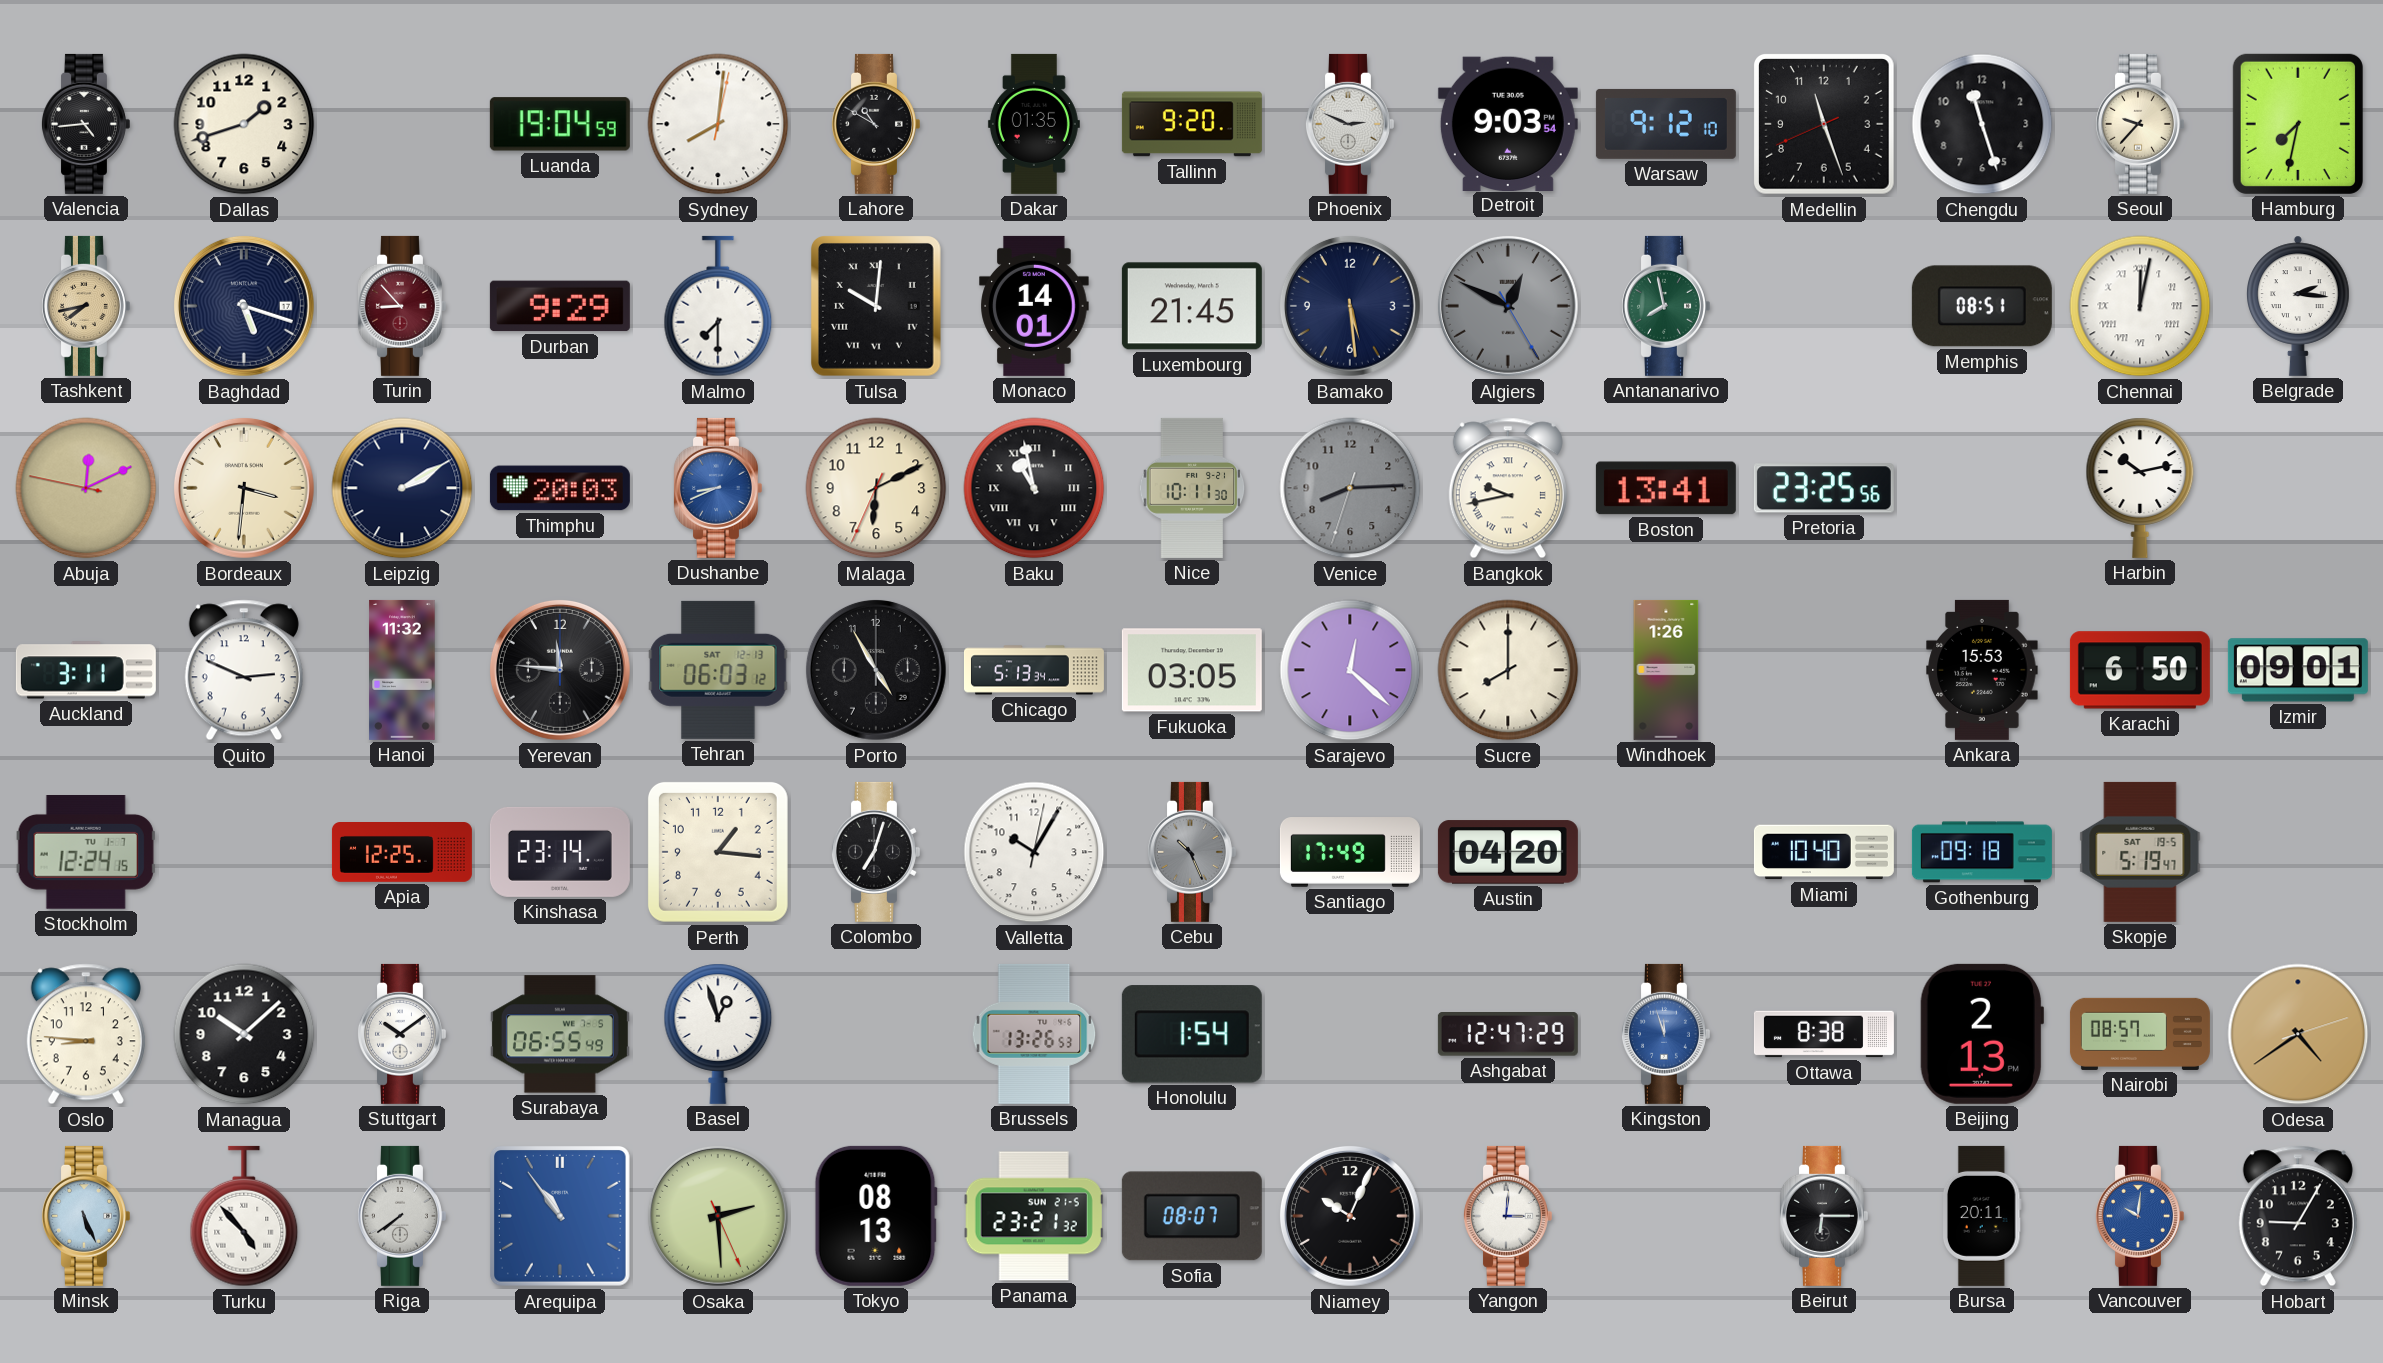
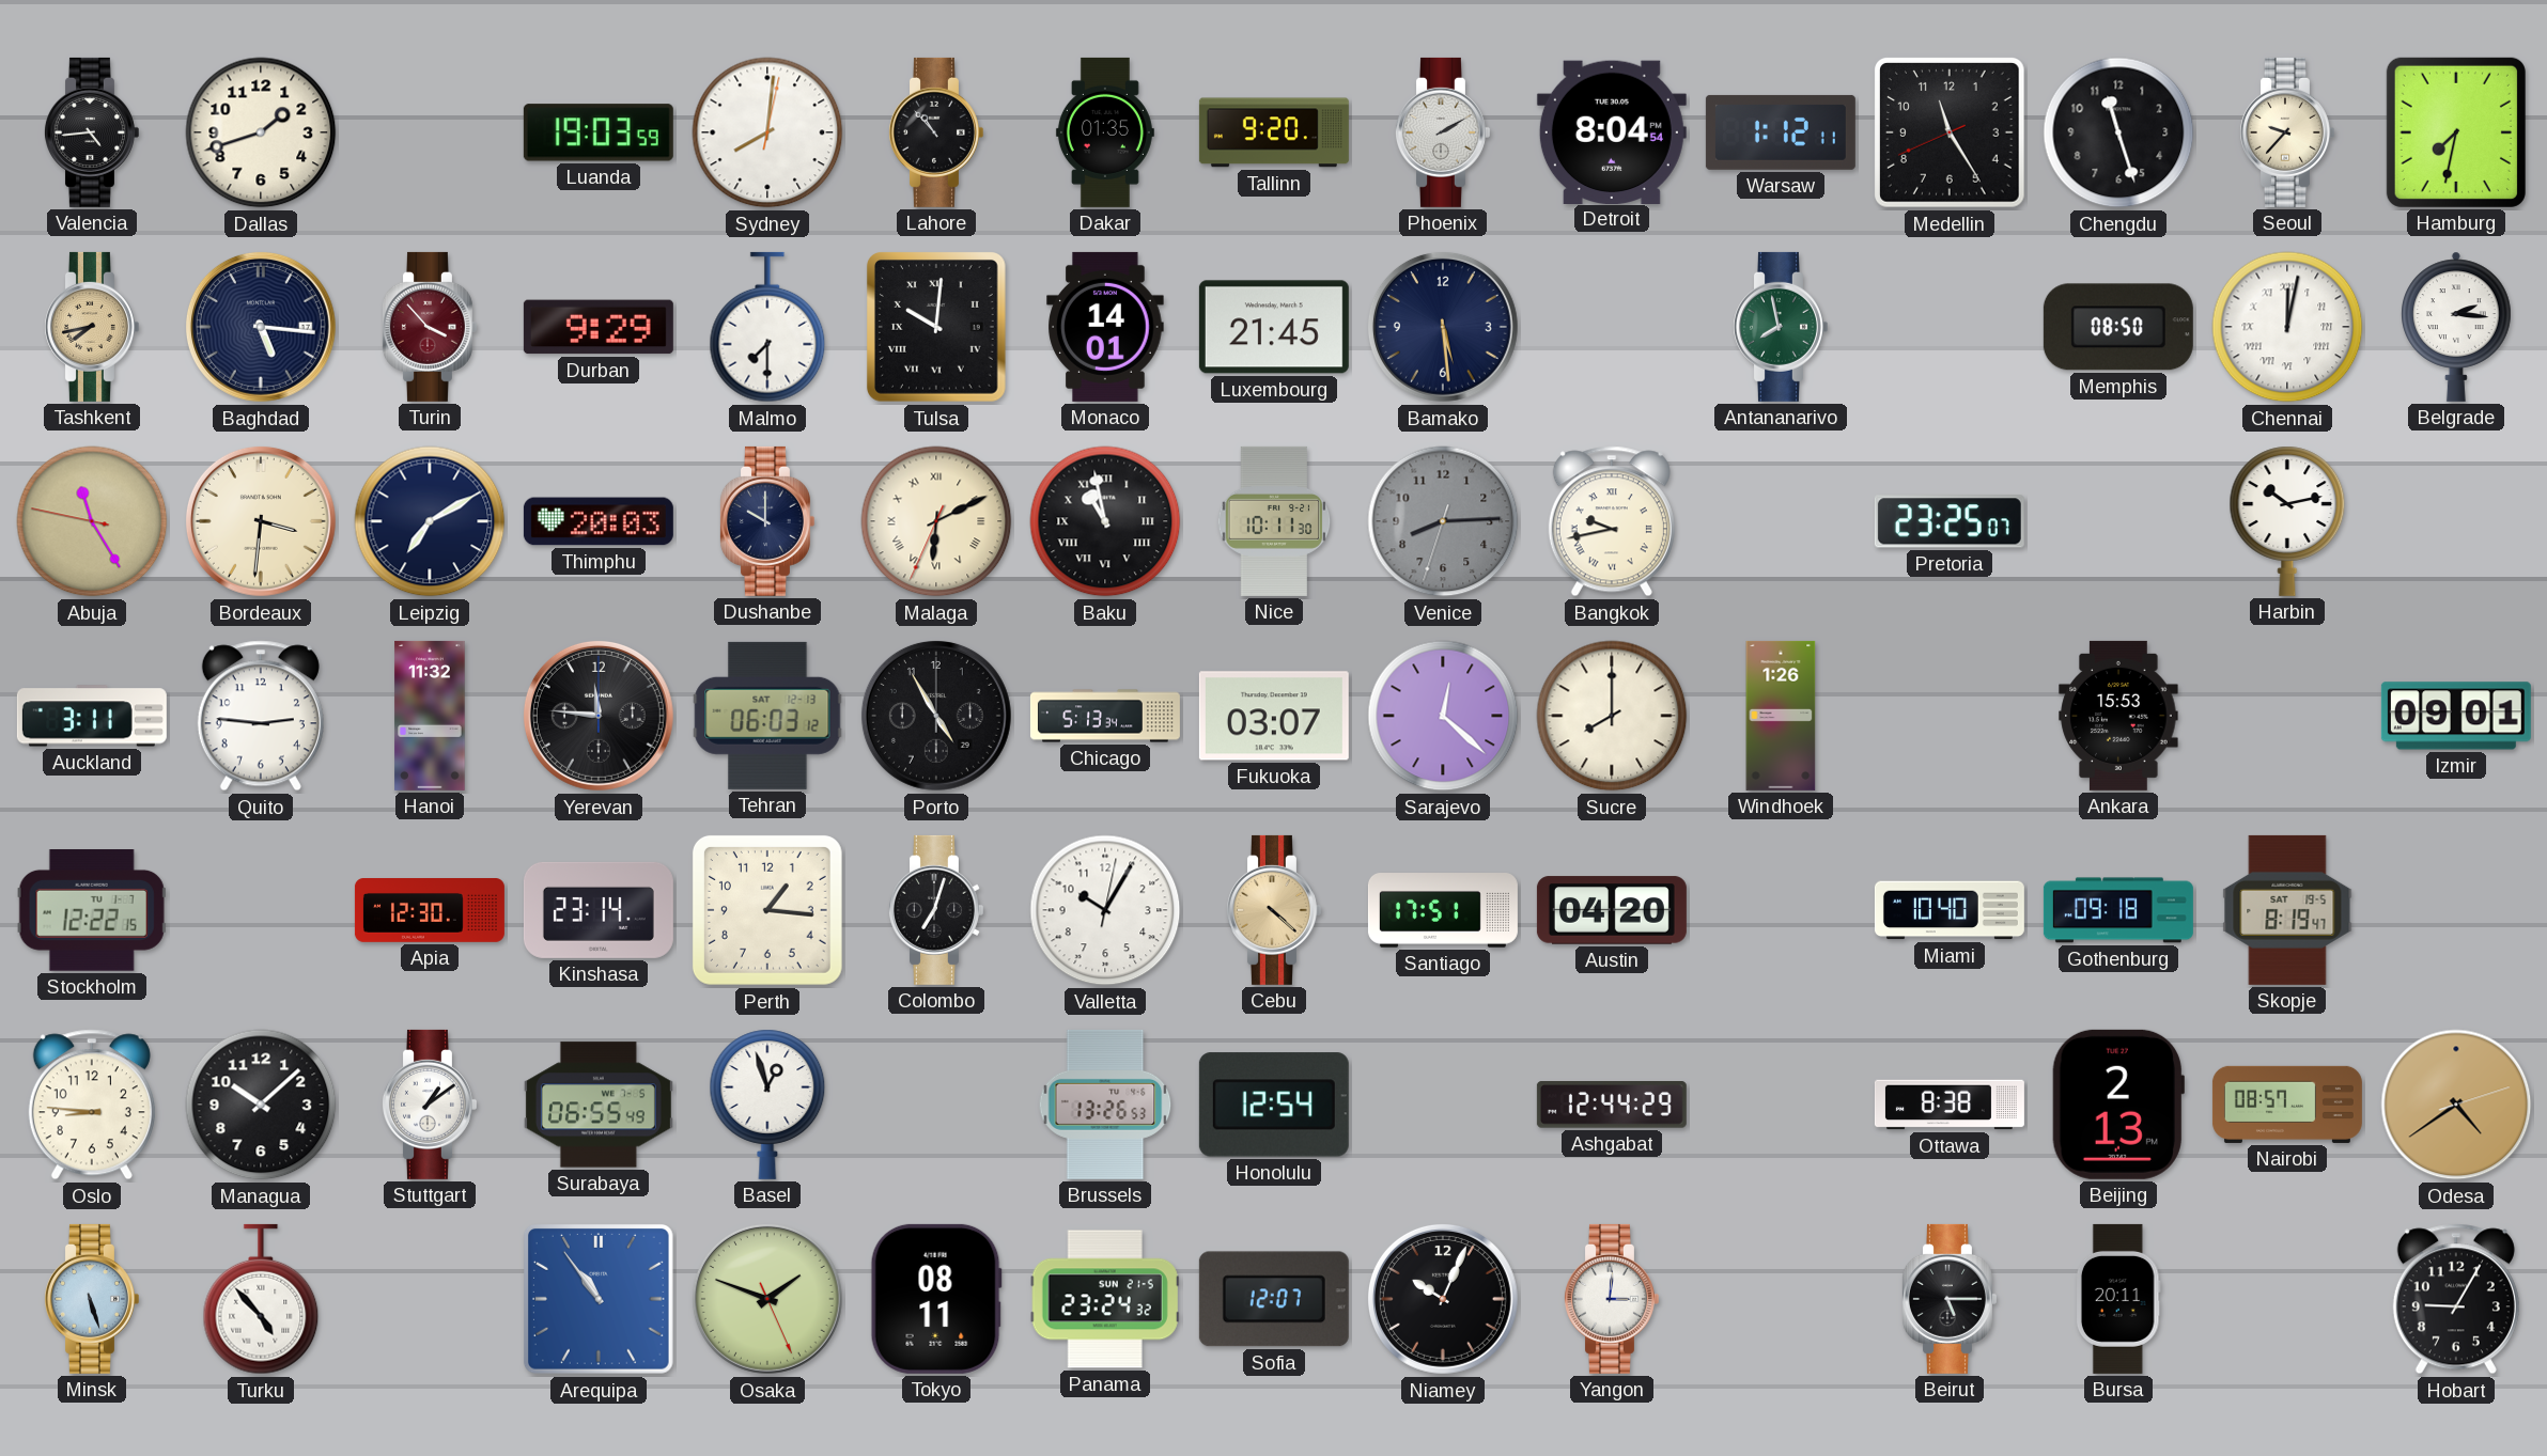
Luanda: 19:04 -> 19:03 (599, 132)
Lahore: 10:50 -> 10:53 (935, 132)
Phoenix: 2:49 -> 2:10 (1442, 132)
Detroit: 9:03 -> 8:04 (1612, 131)
Warsaw: 9:12 -> 1:12 (1781, 132)
Medellin: 11:26 -> 11:24 (1951, 134)
Baghdad: 5:18 -> 5:16 (261, 327)
Turin: 8:53 -> 3:53 (429, 327)
Algiers: 12:49 -> none (1508, 306)
Memphis: 08:51 -> 08:50 (2118, 327)
Abuja: 12:10 -> 11:24 (92, 521)
Leipzig: 2:10 -> 7:10 (430, 521)
Dushanbe: 8:41 -> 10:00 (766, 521)
Dushanbe dial: blue -> navy (766, 521)
Malaga numerals: Arabic -> Roman (936, 521)
Boston: 13:41 -> none (1666, 488)
Pretoria: 23:25:56 -> 23:25:07 (1950, 521)
Quito: 2:49 -> 2:46 (261, 716)
Fukuoka: 03:05 -> 03:07 (1274, 716)
Karachi: 6:50 -> none (2140, 670)
Stockholm: 12:24 -> 12:22 (92, 911)
Apia: 12:25 -> 12:30 (430, 911)
Cebu: 10:26 -> 4:22 (1273, 910)
Cebu dial: grey -> champagne (1273, 910)
Santiago: 17:49 -> 17:51 (1443, 910)
Skopje: 5:19 -> 8:19 (2287, 910)
Stuttgart: 10:09 -> 1:09 (429, 1105)
Honolulu: 1:54 -> 12:54 (1274, 1105)
Ashgabat: 12:47 -> 12:44 (1612, 1106)
Kingston: 11:57 -> none (1665, 1034)
Minsk: 5:26 -> 5:27 (91, 1299)
Riga: 7:39 -> none (401, 1216)
Osaka: 2:29 -> 1:48 (767, 1299)
Tokyo: 08:13 -> 08:11 (936, 1299)
Panama: 23:21 -> 23:24 (1105, 1299)
Sofia: 08:07 -> 12:07 (1274, 1299)
Beirut: 6:15 -> 5:15 (1948, 1299)
Vancouver: 10:01 -> none (2139, 1216)
